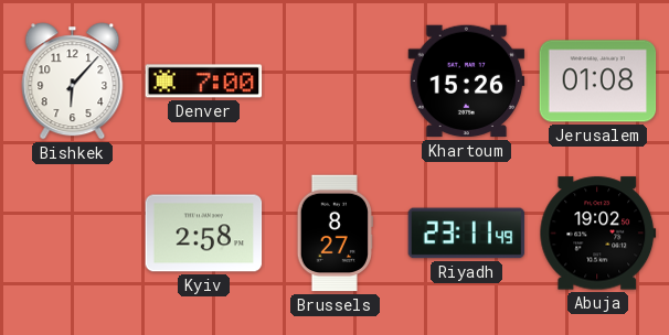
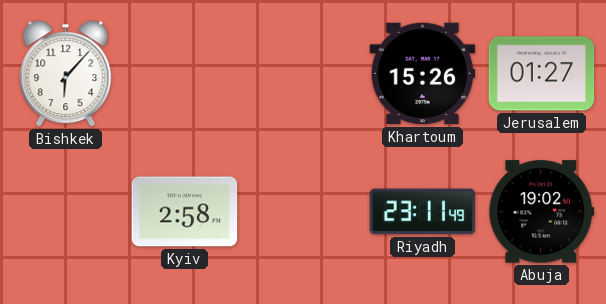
Denver: 7:00 -> none (204, 82)
Jerusalem: 01:08 -> 01:27 (542, 74)
Brussels: 8:27 -> none (334, 234)
